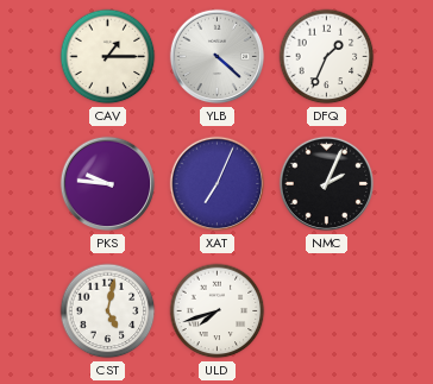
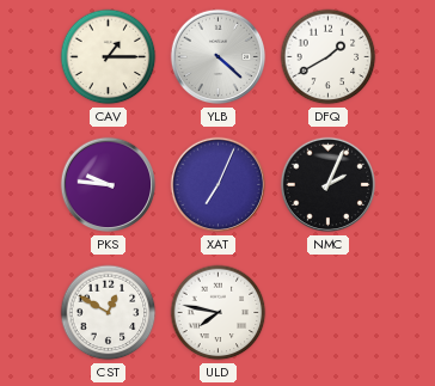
DFQ: 1:34 -> 1:40 (329, 57)
CST: 5:02 -> 12:50 (109, 313)
ULD: 7:42 -> 7:47 (219, 313)
